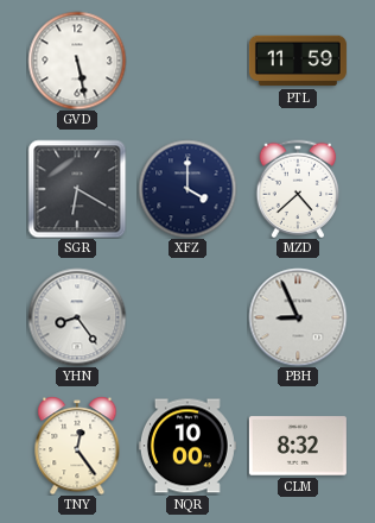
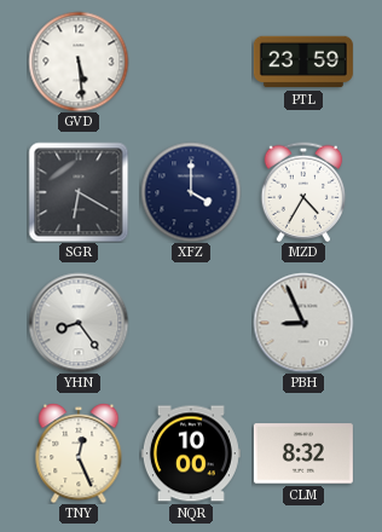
GVD: 5:28 -> 5:29 (79, 62)
PTL: 11:59 -> 23:59 (303, 62)
MZD: 4:38 -> 4:35 (303, 192)
TNY: 12:24 -> 12:26 (79, 453)
